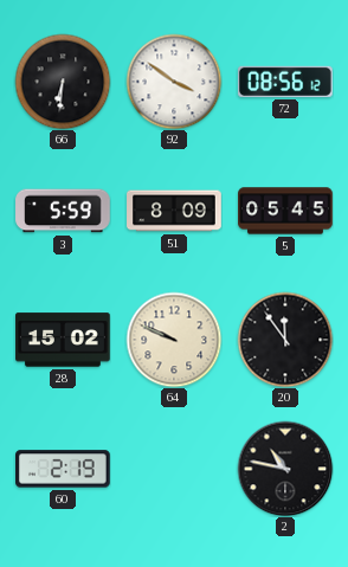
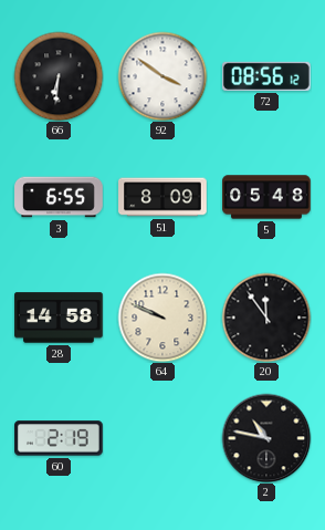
3: 5:59 -> 6:55 (59, 197)
5: 05:45 -> 05:48 (266, 197)
28: 15:02 -> 14:58 (59, 318)
